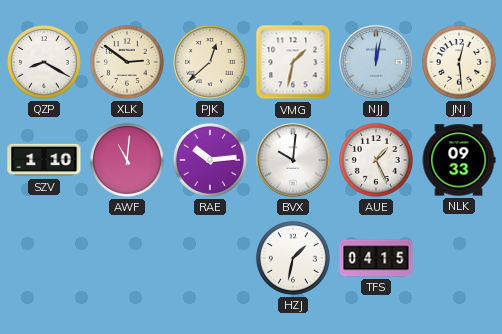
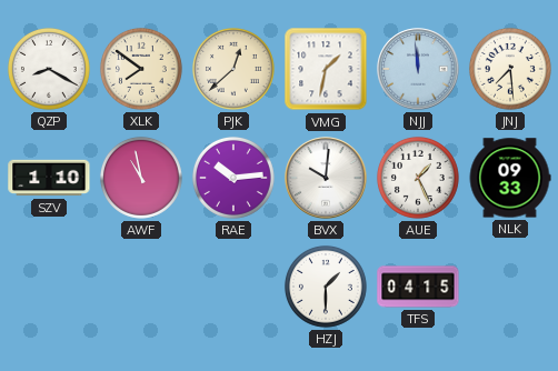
XLK: 2:51 -> 7:51 (141, 69)
NJJ: 12:02 -> 11:59 (418, 69)
JNJ: 12:29 -> 7:29 (510, 69)
AWF: 11:01 -> 10:58 (141, 178)
HZJ: 1:32 -> 1:30 (326, 287)
